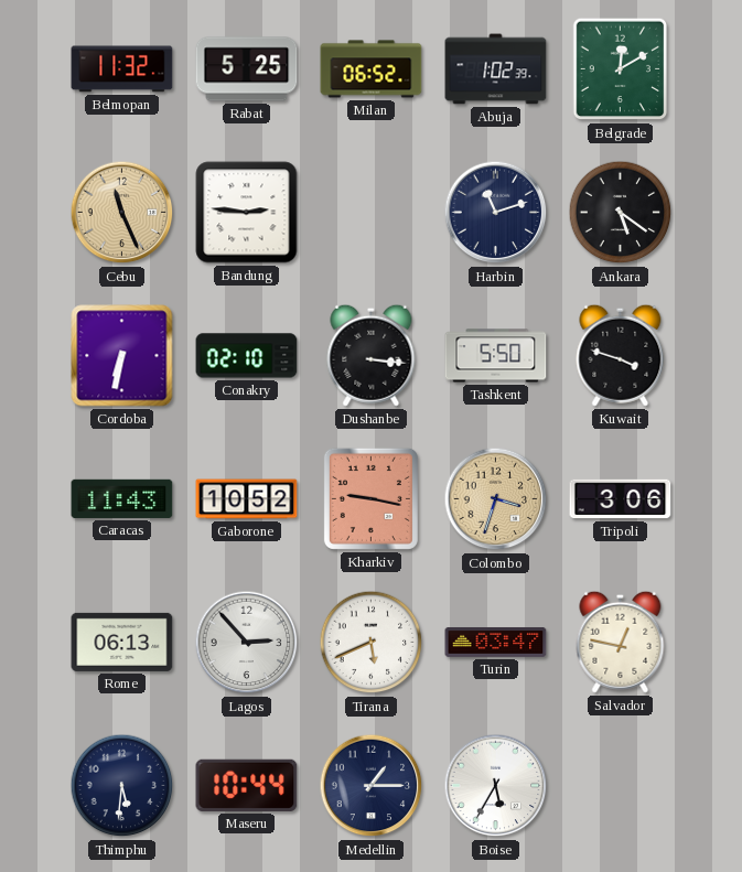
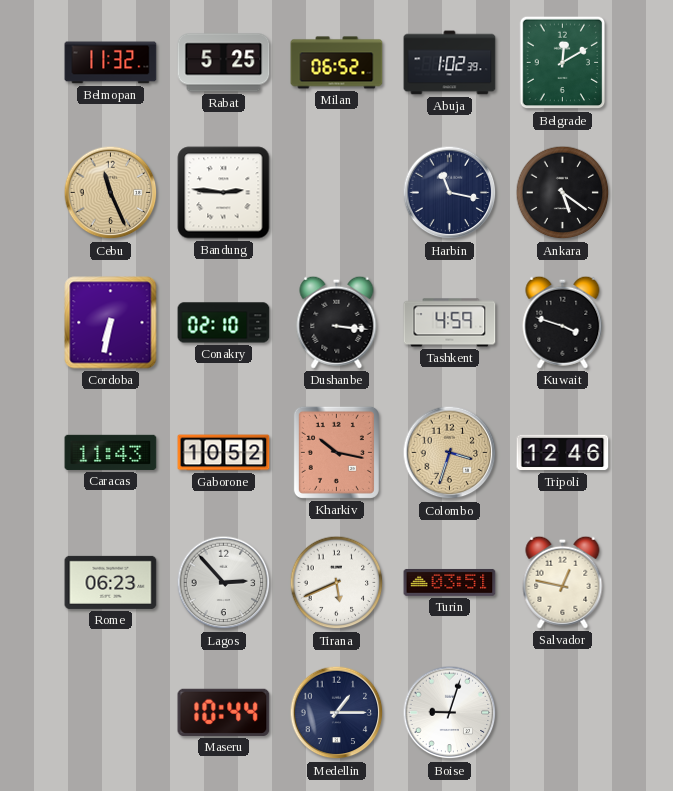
Harbin: 11:12 -> 11:17 (450, 193)
Tashkent: 5:50 -> 4:59 (450, 323)
Kharkiv: 9:17 -> 10:17 (336, 452)
Tripoli: 3:06 -> 12:46 (563, 453)
Rome: 06:13 -> 06:23 (111, 582)
Turin: 03:47 -> 03:51 (450, 582)
Thimphu: 5:31 -> none (122, 786)
Boise: 5:35 -> 9:03 (450, 713)
